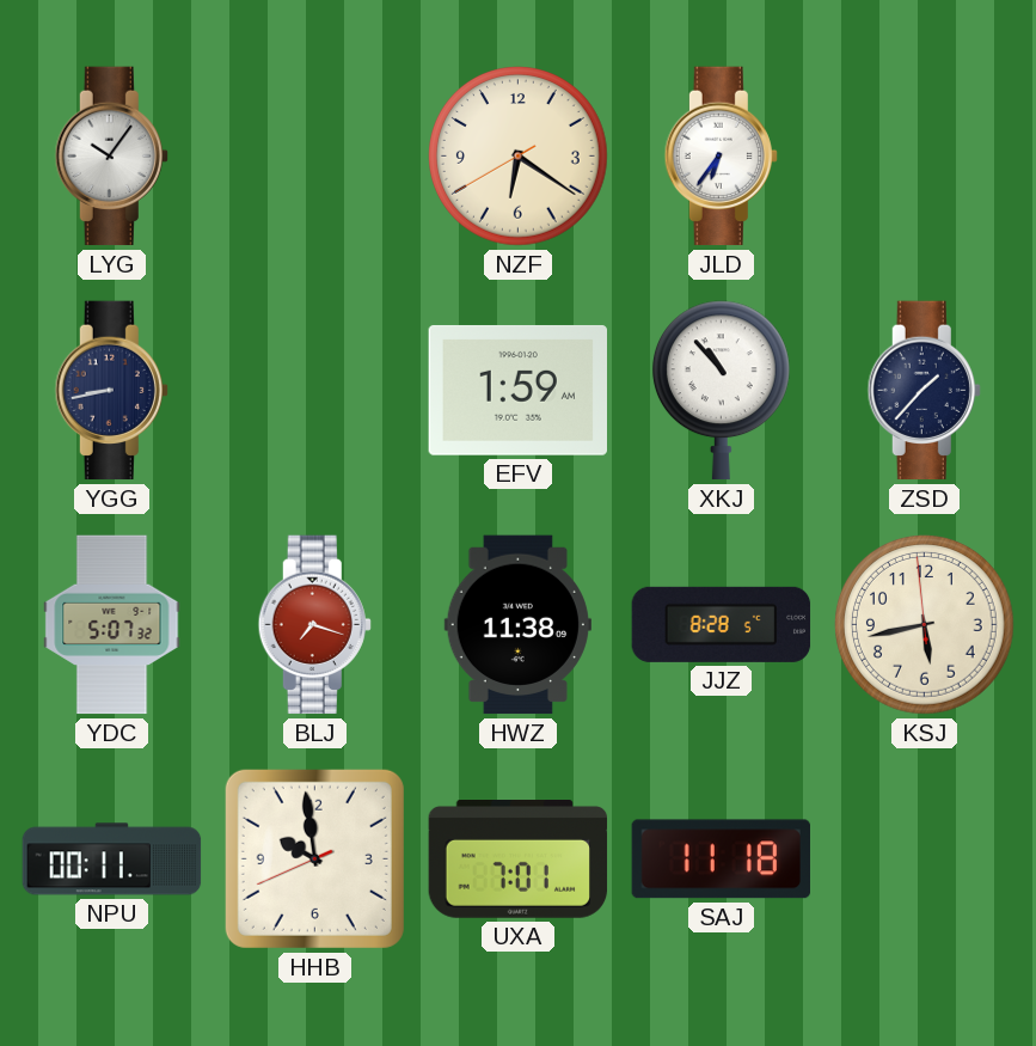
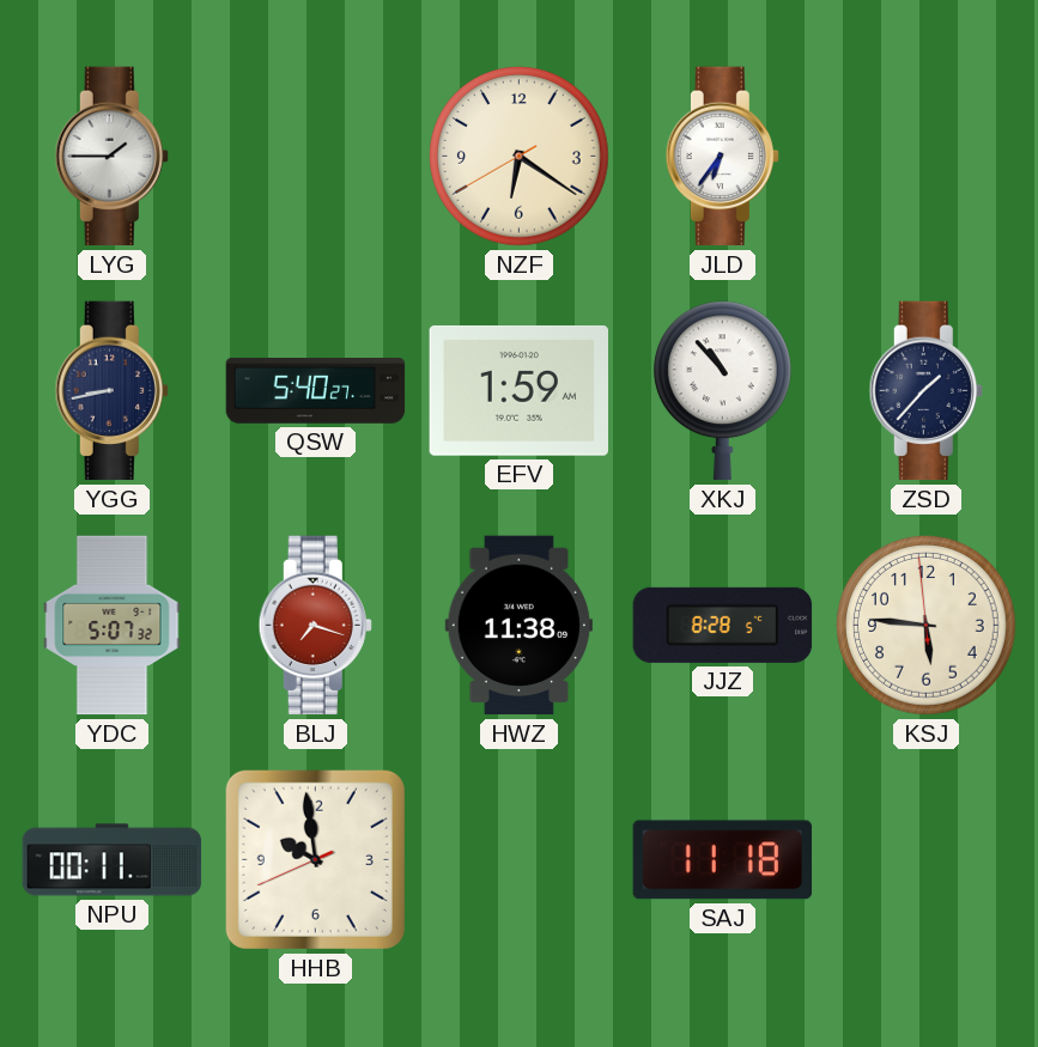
LYG: 10:06 -> 1:45 (111, 157)
QSW: none -> 5:40 (316, 391)
KSJ: 5:42 -> 5:45 (927, 626)
UXA: 7:01 -> none (519, 860)
